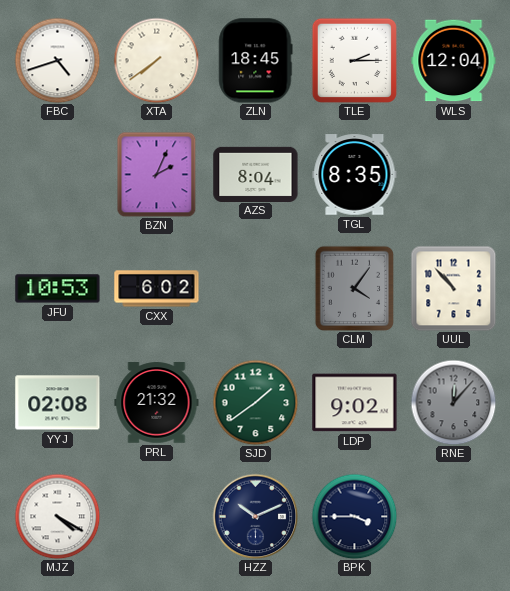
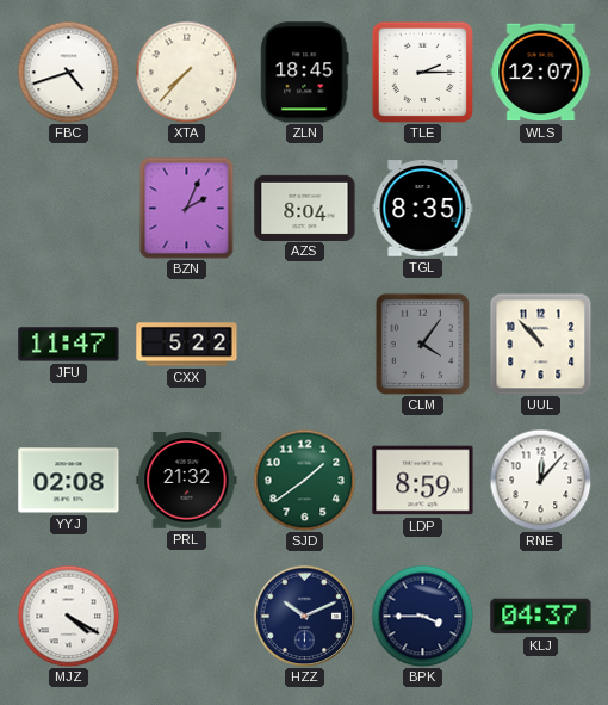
XTA: 7:39 -> 7:37 (186, 72)
WLS: 12:04 -> 12:07 (541, 73)
JFU: 10:53 -> 11:47 (69, 345)
CXX: 6:02 -> 5:22 (187, 345)
LDP: 9:02 -> 8:59 (423, 481)
RNE dial: grey -> white (540, 480)
KLJ: none -> 04:37 (541, 617)
